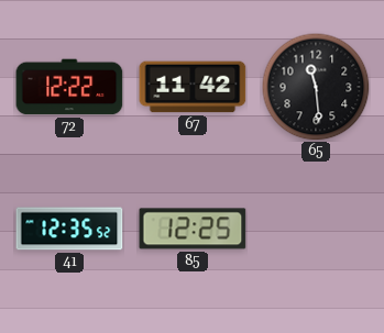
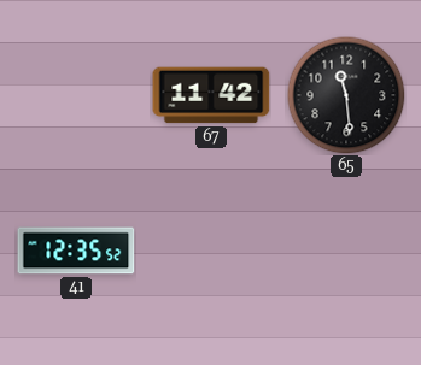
72: 12:22 -> none (69, 87)
85: 12:25 -> none (193, 229)
